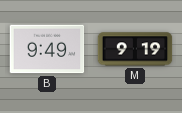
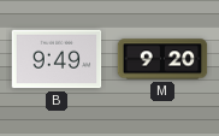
M: 9:19 -> 9:20 (162, 59)
